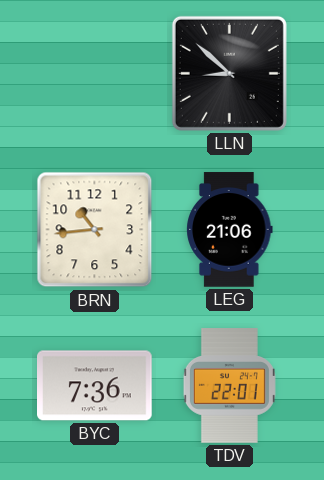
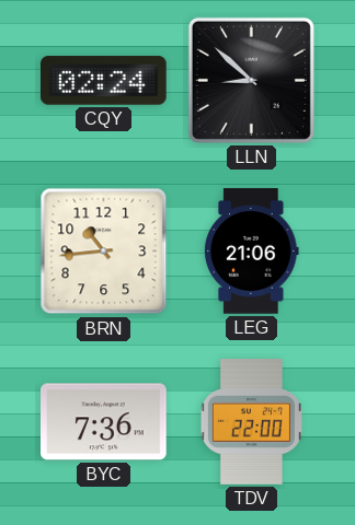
CQY: none -> 02:24 (104, 81)
TDV: 22:01 -> 22:00 (251, 422)
